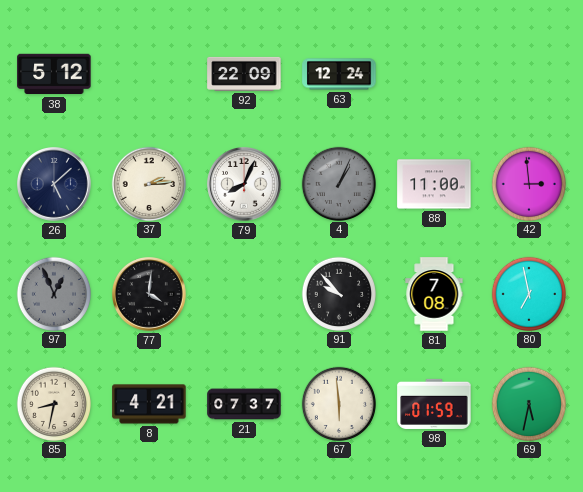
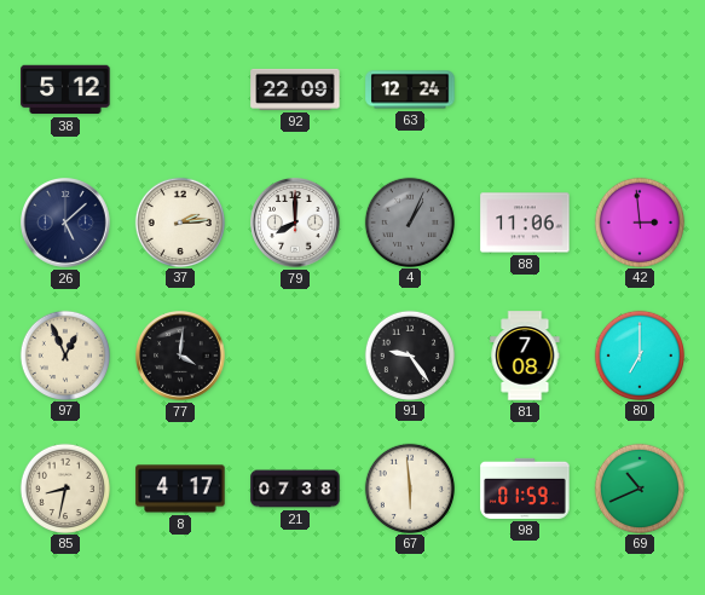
79: 8:04 -> 8:00 (296, 224)
88: 11:00 -> 11:06 (525, 223)
97 dial: grey -> cream (64, 354)
91: 9:53 -> 9:24 (409, 354)
80: 6:58 -> 7:00 (638, 354)
8: 4:21 -> 4:17 (180, 489)
21: 07:37 -> 07:38 (295, 489)
69: 5:32 -> 10:41 (638, 487)
